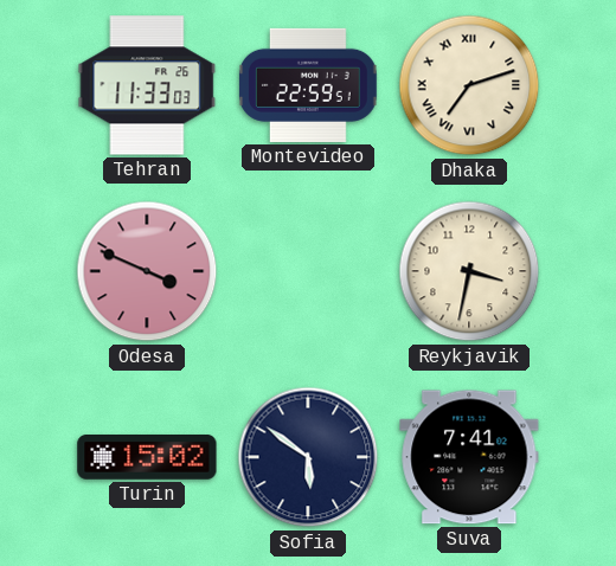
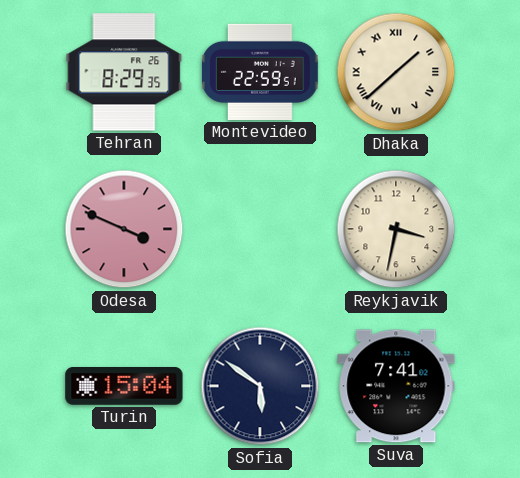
Tehran: 11:33 -> 8:29 (124, 72)
Dhaka: 7:12 -> 1:38 (396, 72)
Turin: 15:02 -> 15:04 (124, 387)
